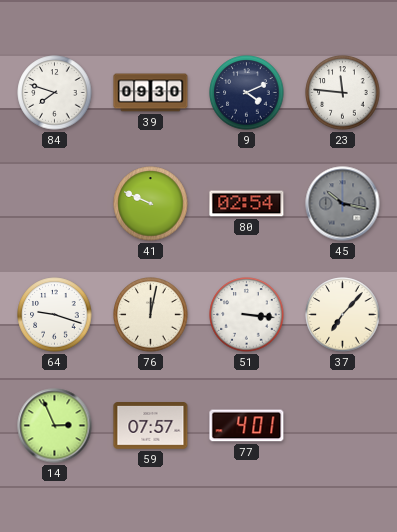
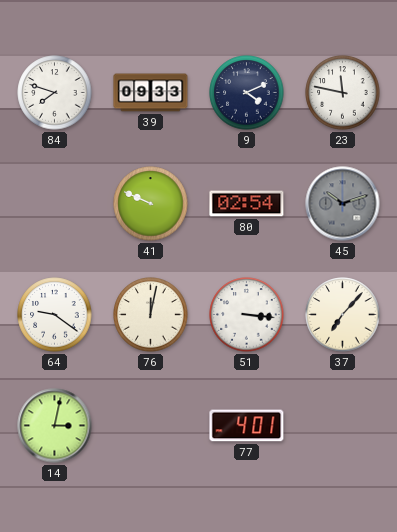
39: 09:30 -> 09:33 (151, 93)
23: 11:46 -> 11:47 (343, 93)
45: 10:17 -> 10:12 (343, 204)
64: 9:18 -> 9:21 (55, 315)
14: 2:56 -> 3:02 (55, 426)
59: 07:57 -> none (151, 426)
